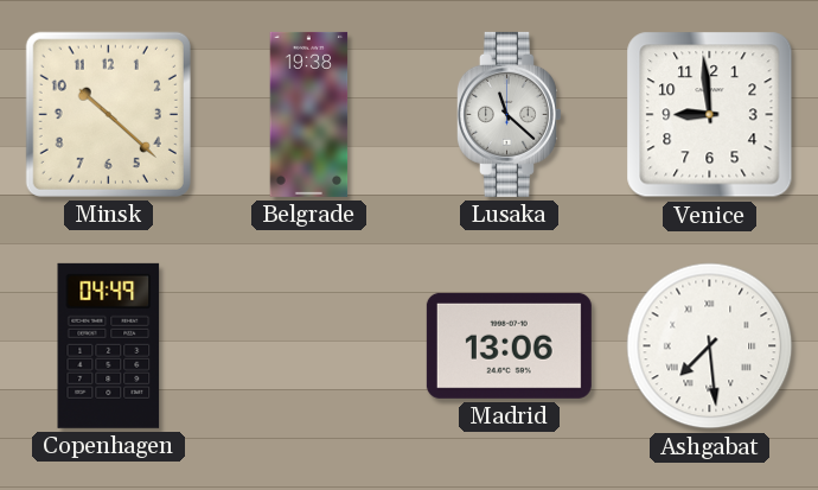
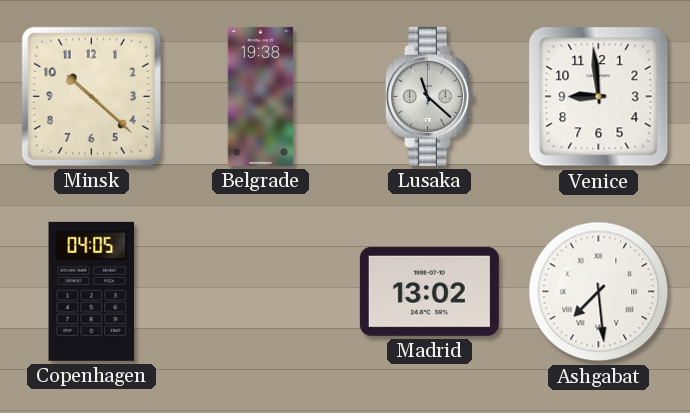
Copenhagen: 04:49 -> 04:05 (92, 291)
Madrid: 13:06 -> 13:02 (429, 291)
